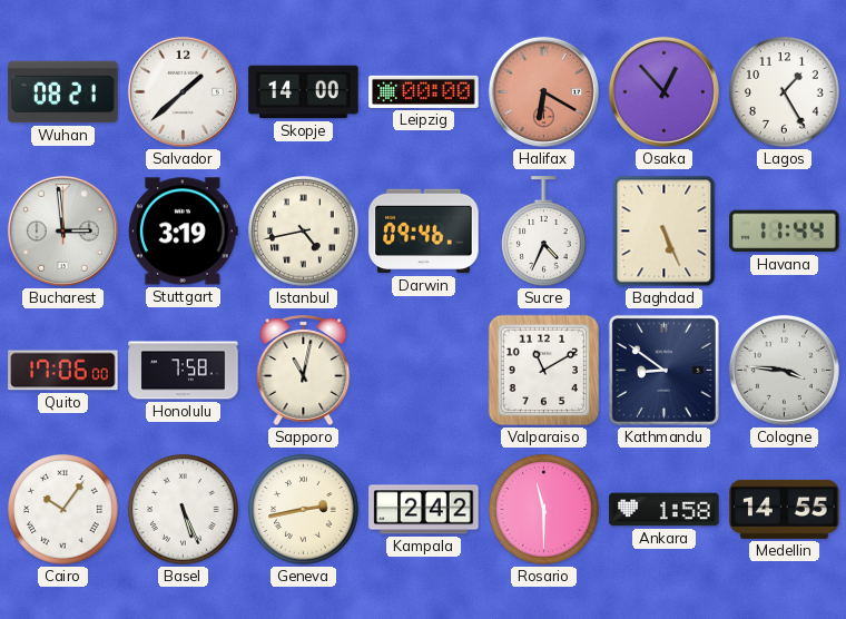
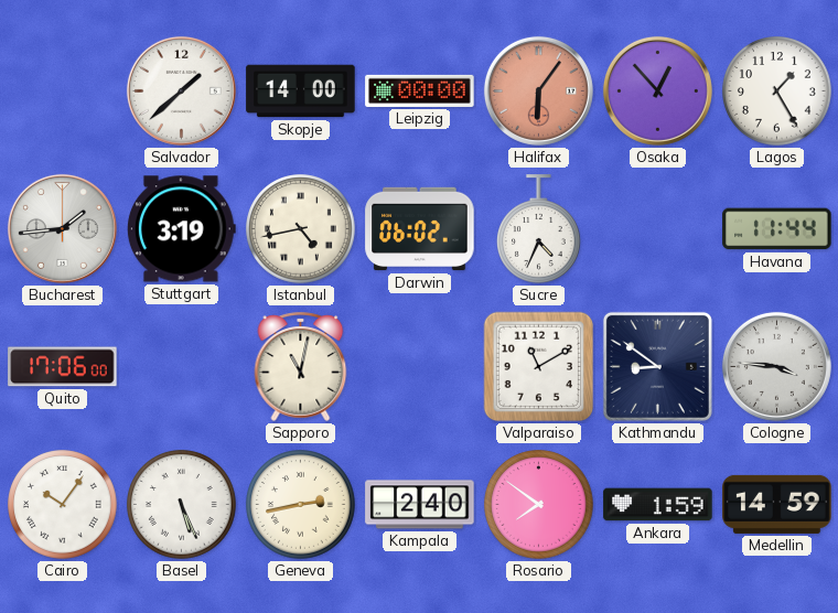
Wuhan: 08:21 -> none (63, 92)
Halifax: 6:20 -> 6:06 (538, 90)
Bucharest: 2:59 -> 1:44 (62, 228)
Darwin: 09:46 -> 06:02 (420, 229)
Baghdad: 5:26 -> none (665, 232)
Honolulu: 7:58 -> none (184, 371)
Kampala: 2:42 -> 2:40 (420, 505)
Rosario: 11:30 -> 7:51 (539, 505)
Ankara: 1:58 -> 1:59 (658, 505)
Medellin: 14:55 -> 14:59 (777, 504)
